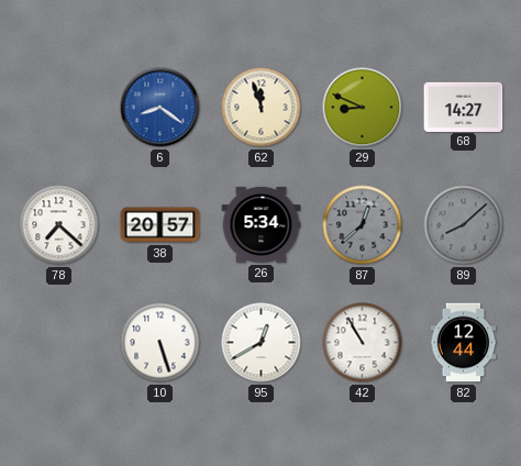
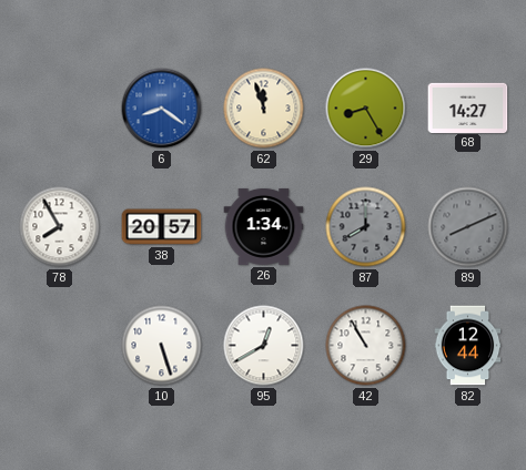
29: 8:49 -> 8:25 (366, 109)
78: 7:22 -> 7:55 (60, 227)
26: 5:34 -> 1:34 (264, 226)
87: 12:38 -> 8:00 (366, 227)
89: 8:08 -> 8:11 (468, 227)
